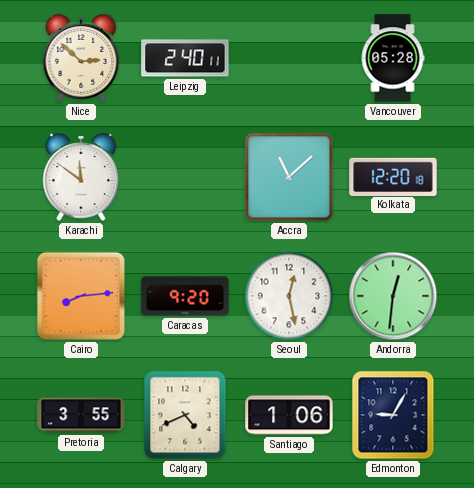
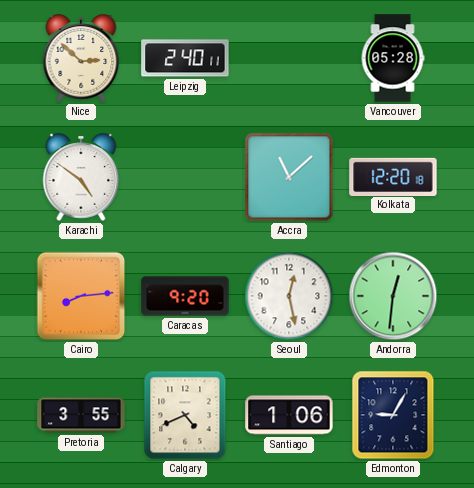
Karachi: 11:51 -> 4:51 (81, 177)
